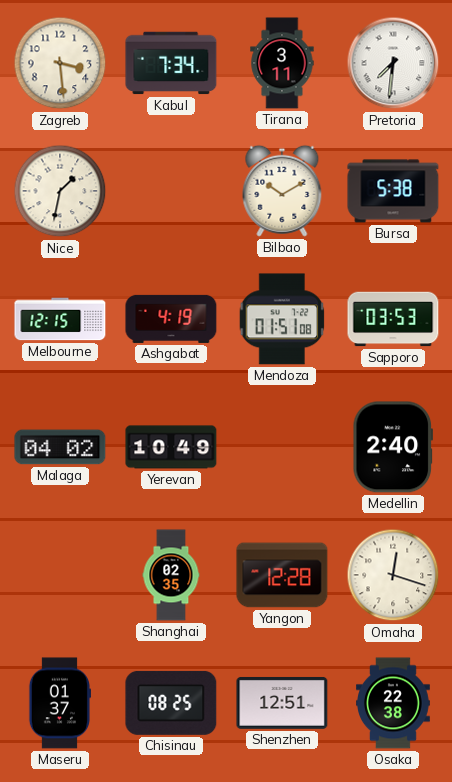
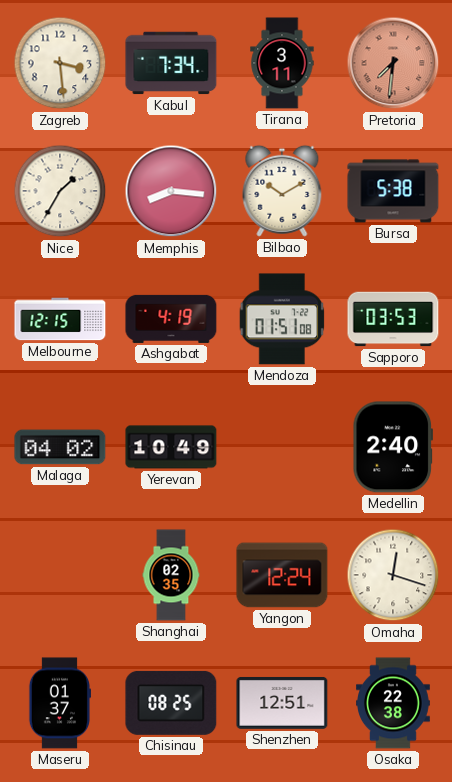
Pretoria dial: white -> salmon (393, 63)
Nice: 1:32 -> 1:35 (60, 191)
Memphis: none -> 8:16 (171, 191)
Yangon: 12:28 -> 12:24 (282, 575)
